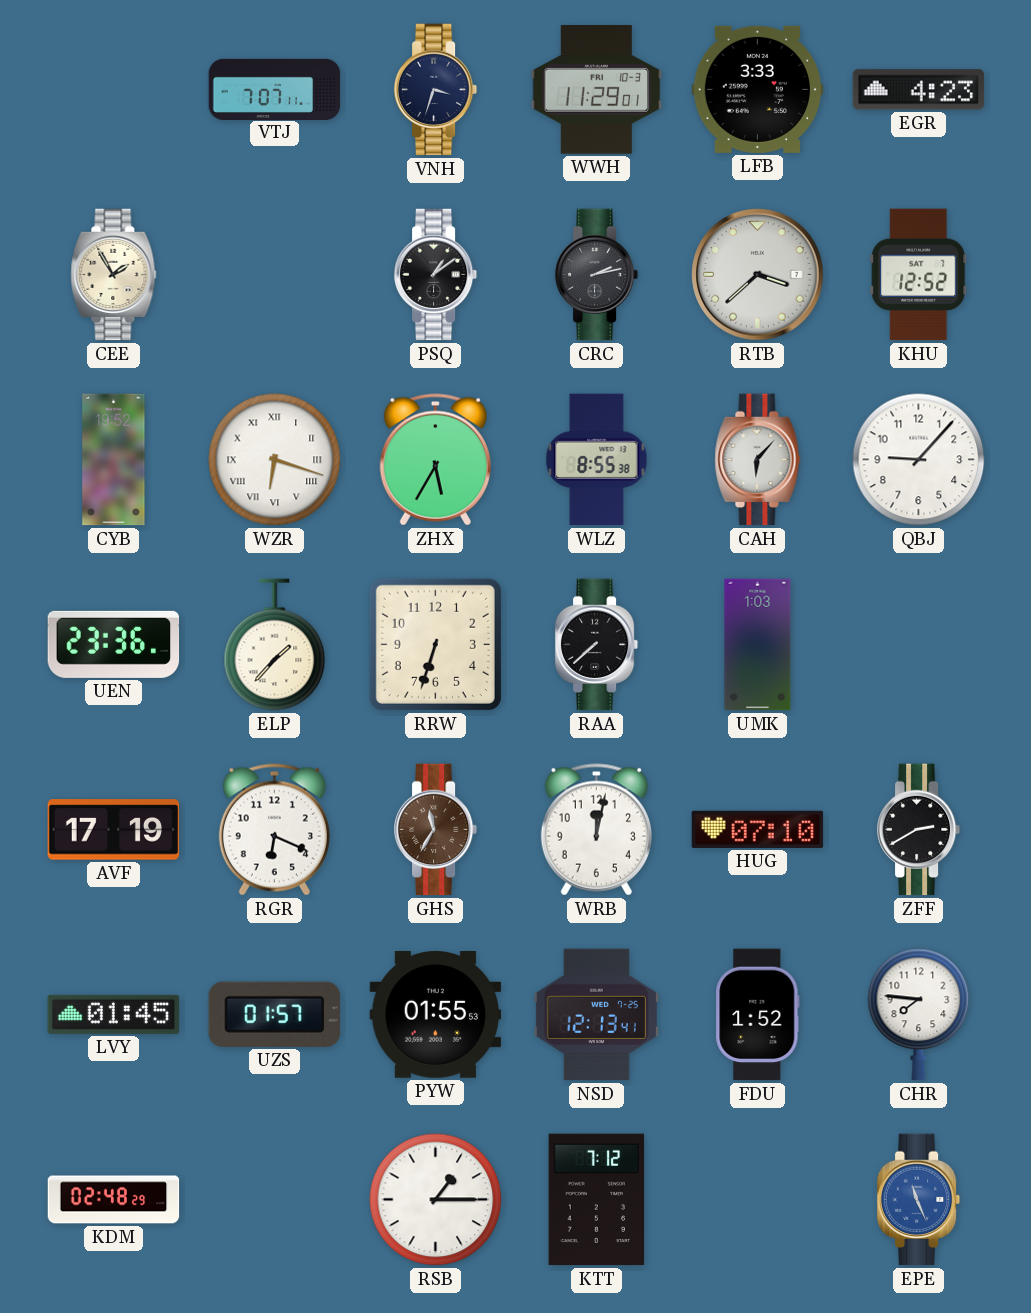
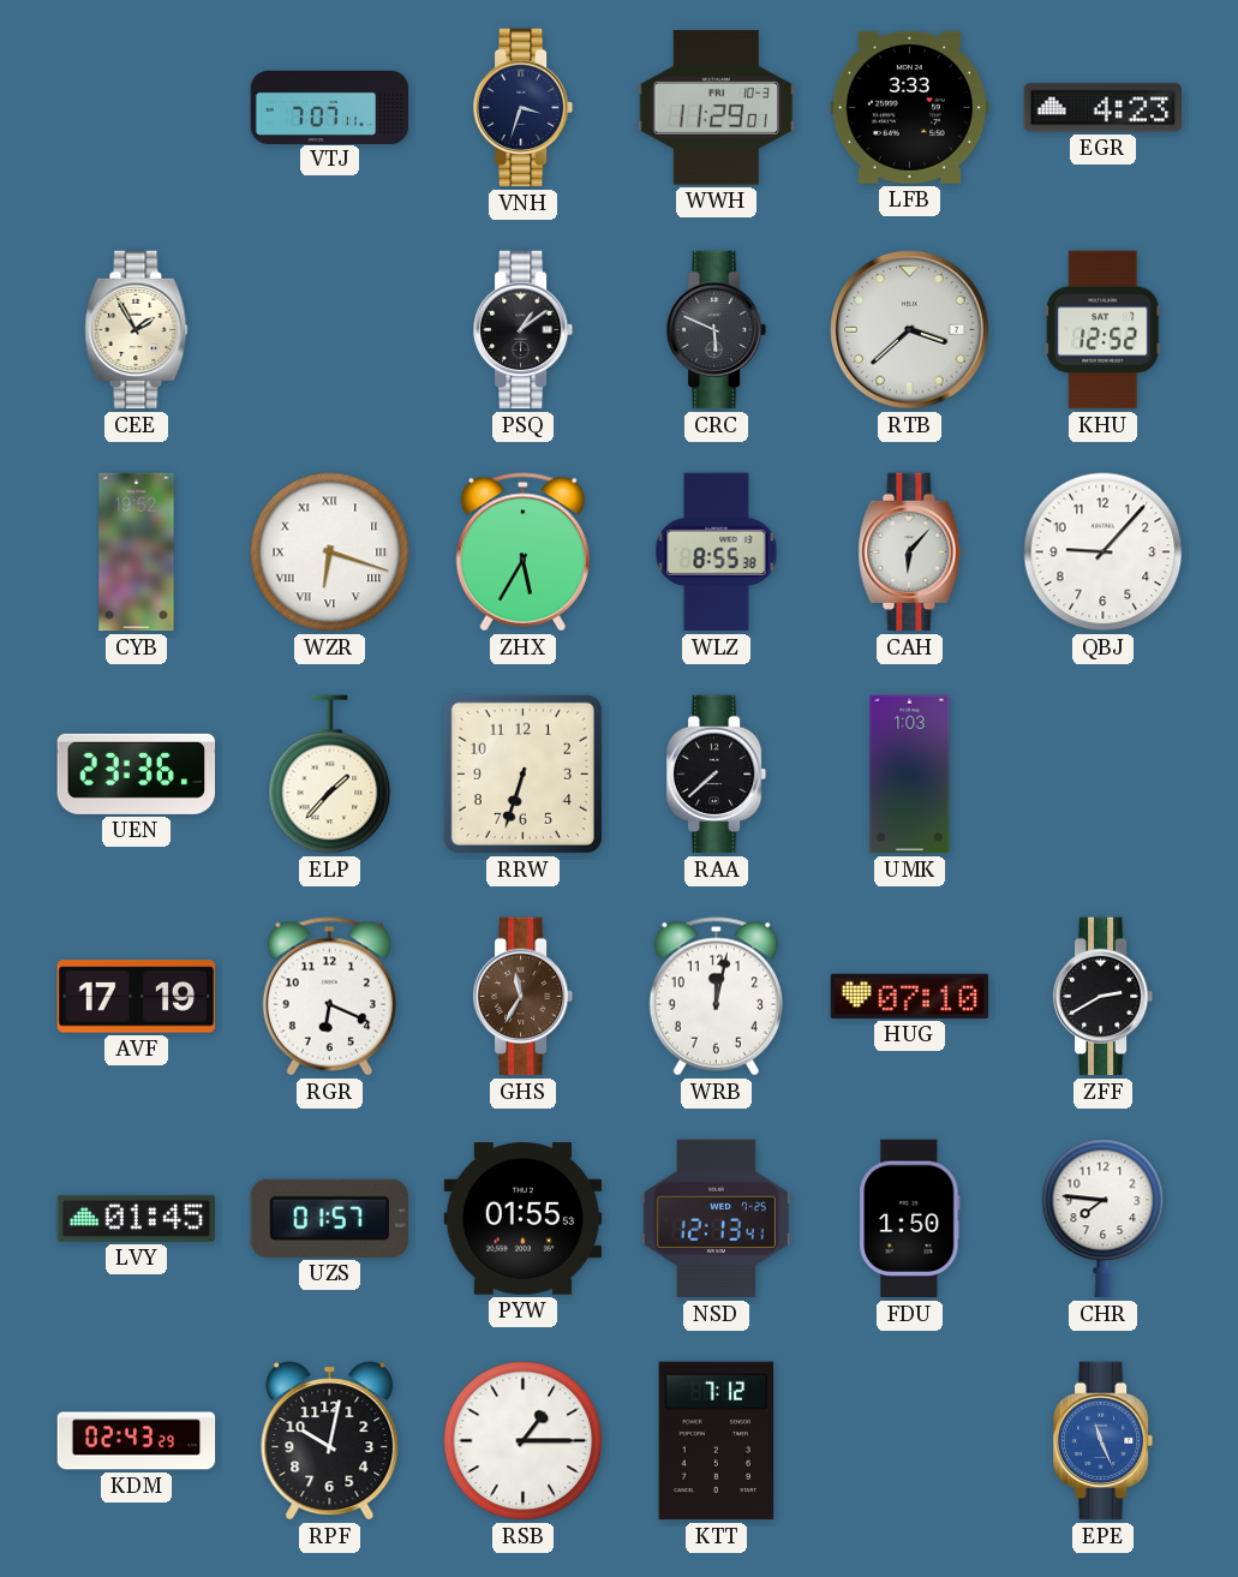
CRC: 2:13 -> 5:49 (717, 330)
FDU: 1:52 -> 1:50 (910, 1219)
KDM: 02:48 -> 02:43 (137, 1441)
RPF: none -> 10:02 (330, 1441)
